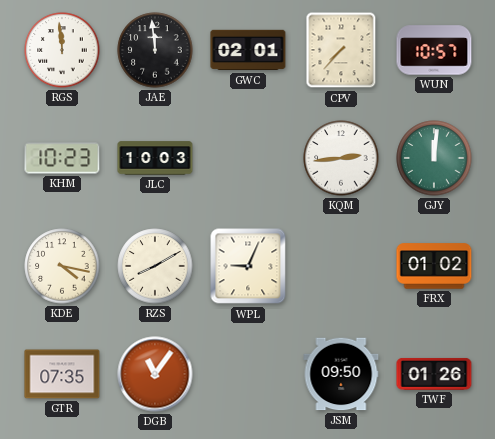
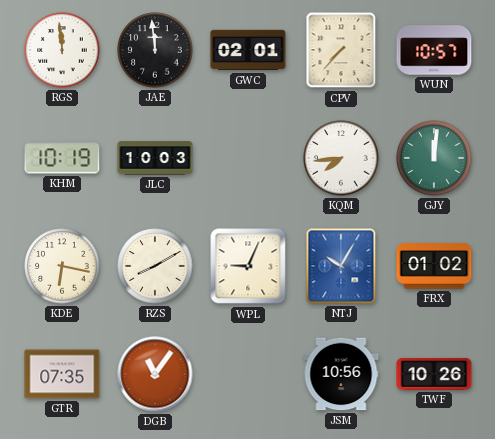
KHM: 10:23 -> 10:19 (62, 158)
KQM: 2:44 -> 7:44 (341, 158)
KDE: 4:17 -> 6:17 (62, 266)
NTJ: none -> 10:05 (341, 266)
JSM: 09:50 -> 10:56 (341, 374)
TWF: 01:26 -> 10:26 (434, 374)
